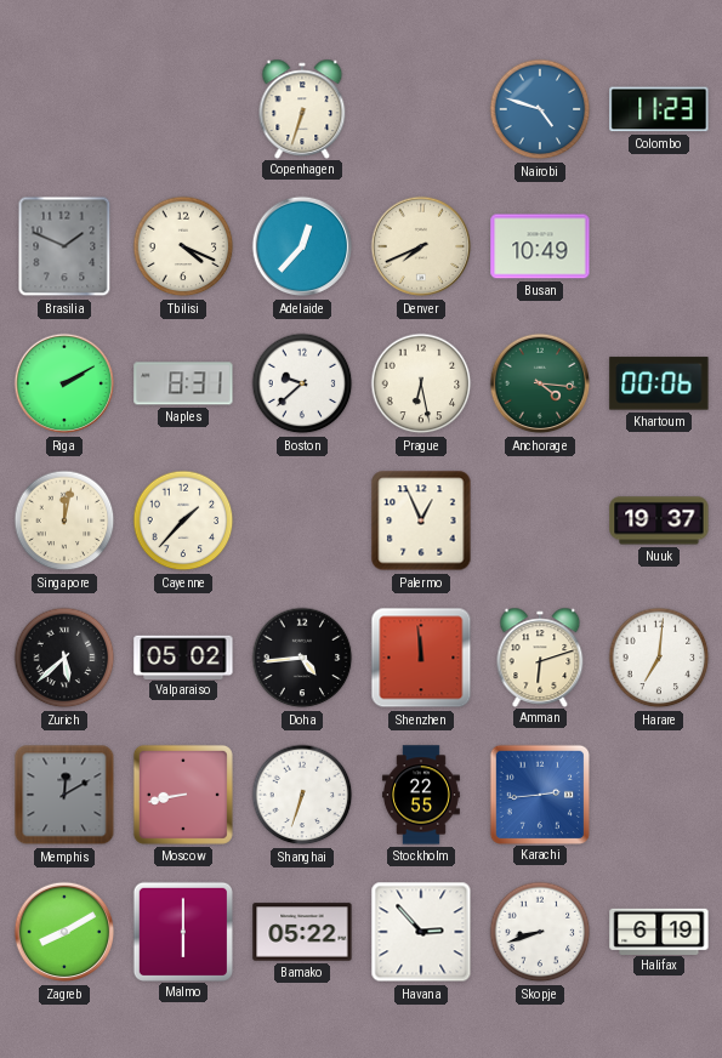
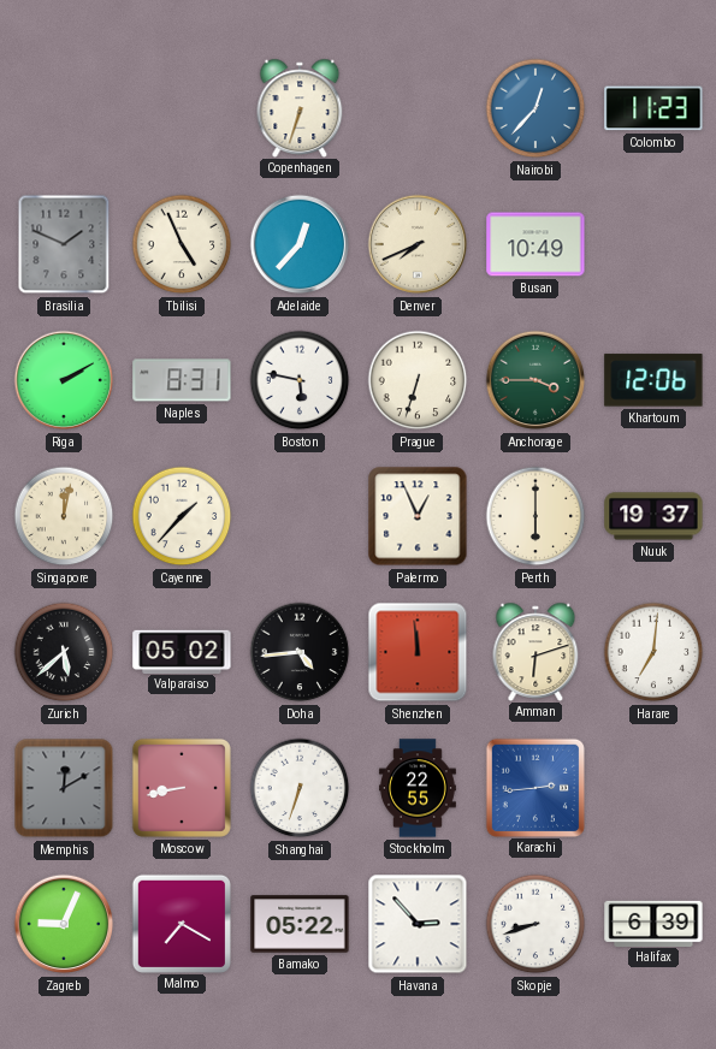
Nairobi: 4:48 -> 12:37 (535, 108)
Tbilisi: 4:19 -> 4:56 (182, 244)
Boston: 9:38 -> 5:47 (300, 380)
Prague: 6:28 -> 6:33 (418, 380)
Anchorage: 4:16 -> 3:45 (535, 380)
Khartoum: 00:06 -> 12:06 (653, 380)
Perth: none -> 6:00 (535, 516)
Zagreb: 8:10 -> 9:04 (64, 924)
Malmo: 6:00 -> 7:20 (181, 923)
Halifax: 6:19 -> 6:39 (653, 923)
